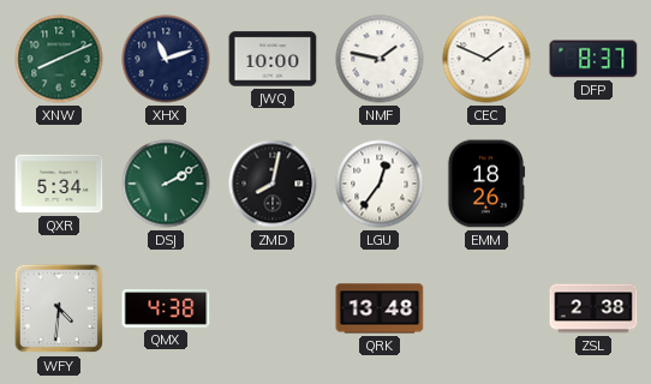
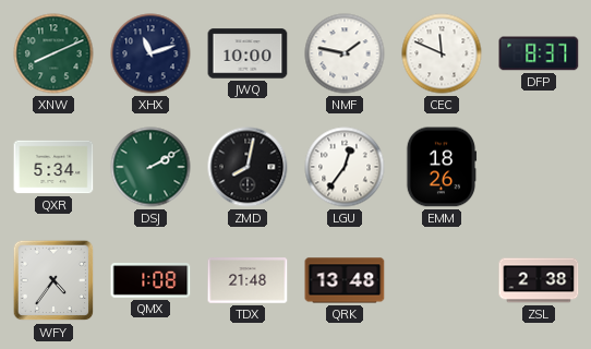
CEC: 1:49 -> 11:49 (442, 53)
WFY: 4:31 -> 4:36 (53, 280)
QMX: 4:38 -> 1:08 (150, 281)
TDX: none -> 21:48 (248, 280)
